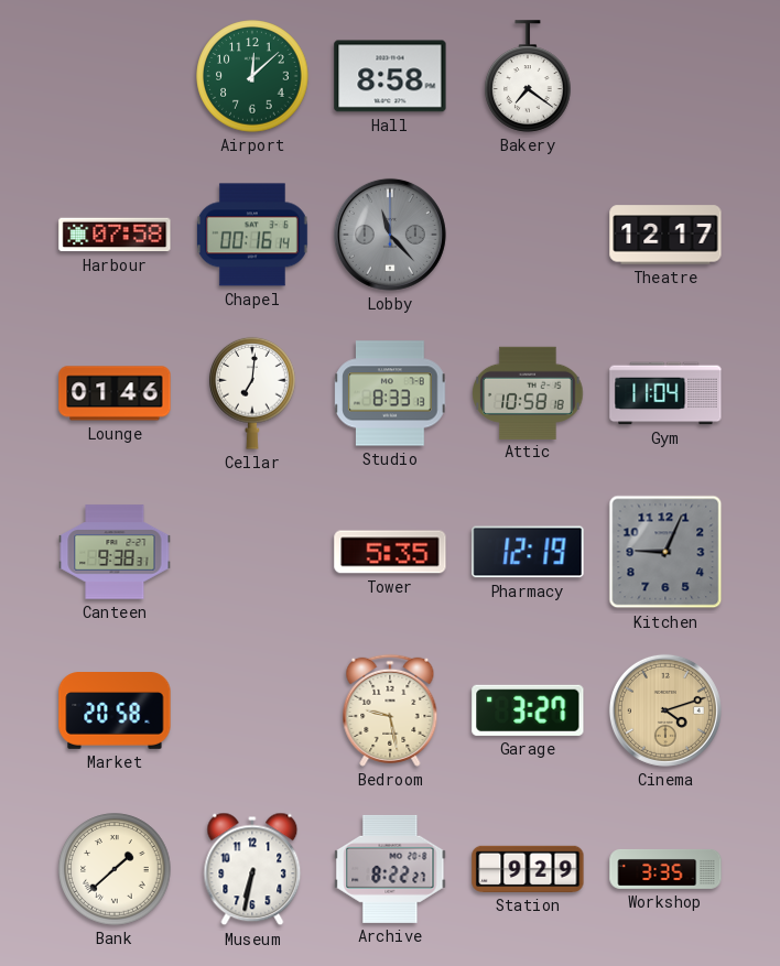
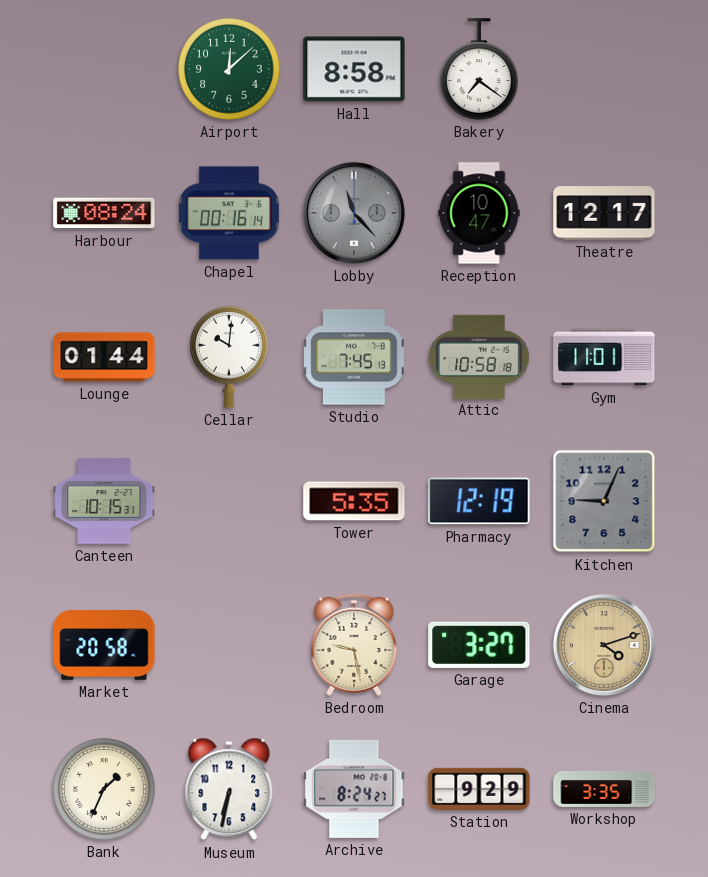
Harbour: 07:58 -> 08:24 (104, 213)
Reception: none -> 10:47 (479, 213)
Lounge: 01:46 -> 01:44 (104, 357)
Cellar: 7:01 -> 10:01 (229, 357)
Studio: 8:33 -> 7:45 (354, 357)
Gym: 11:04 -> 11:01 (604, 357)
Canteen: 9:38 -> 10:15 (104, 501)
Bank: 1:38 -> 1:34 (104, 789)
Archive: 8:22 -> 8:24 (354, 789)
